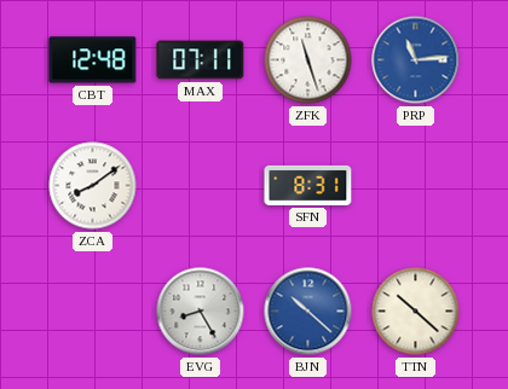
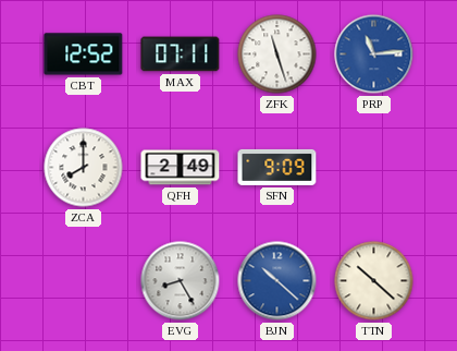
CBT: 12:48 -> 12:52 (84, 55)
ZCA: 8:09 -> 8:00 (84, 168)
QFH: none -> 2:49 (181, 168)
SFN: 8:31 -> 9:09 (277, 167)
